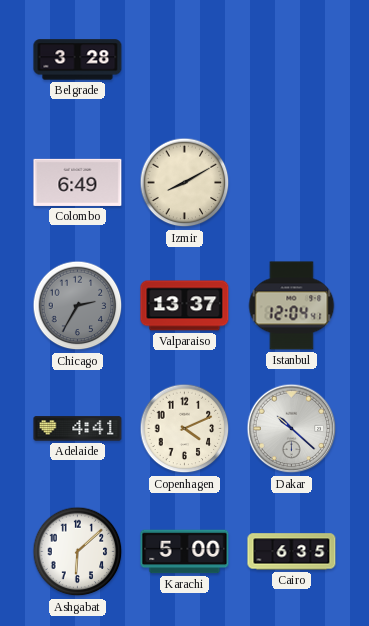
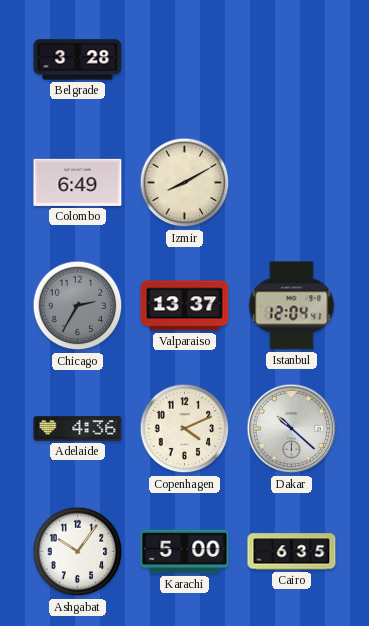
Adelaide: 4:41 -> 4:36 (78, 429)
Ashgabat: 6:08 -> 10:06 (78, 552)
